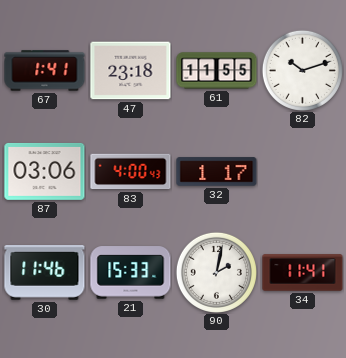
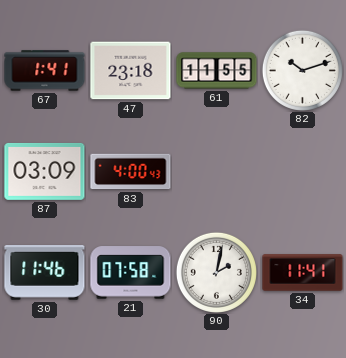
87: 03:06 -> 03:09 (45, 171)
32: 1:17 -> none (217, 172)
21: 15:33 -> 07:58 (131, 273)
